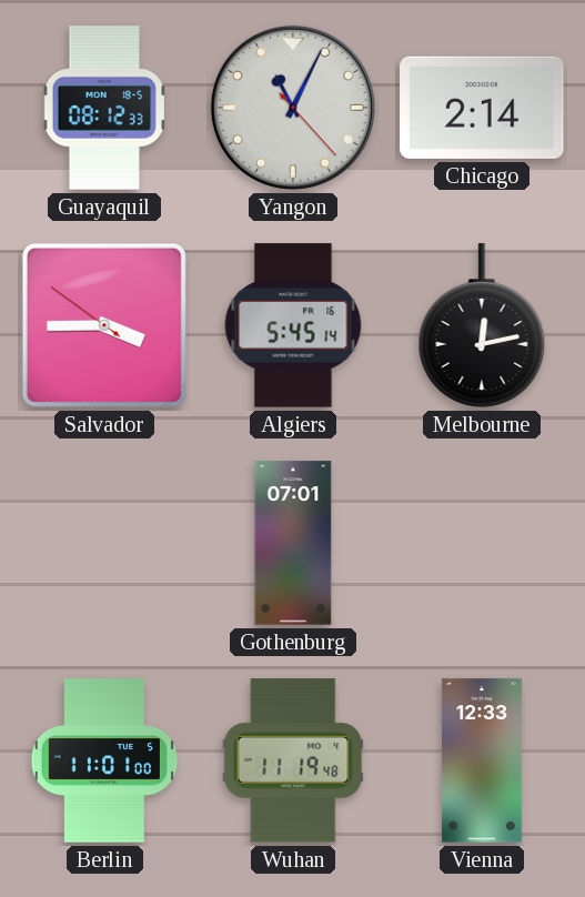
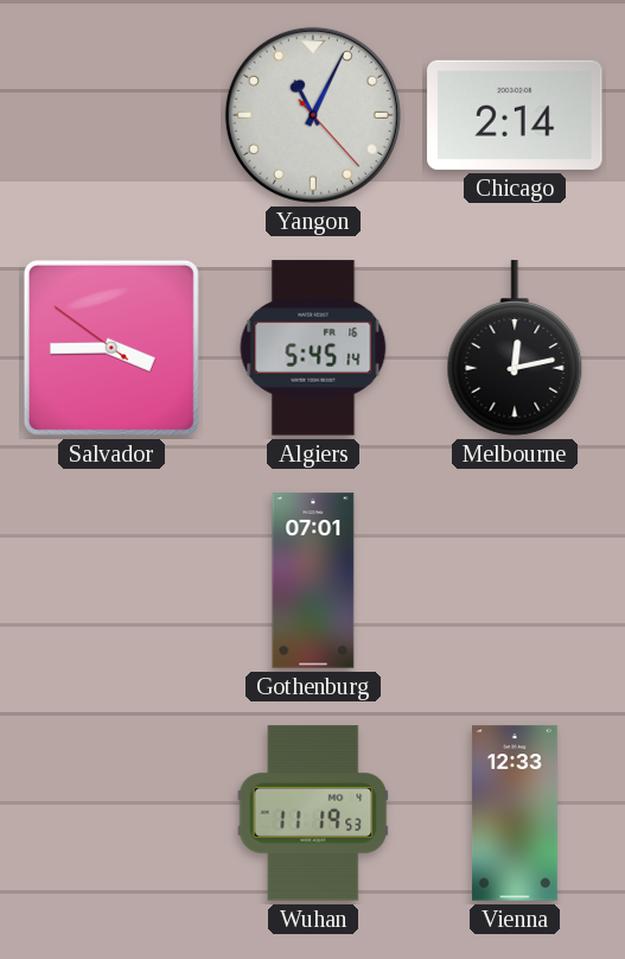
Guayaquil: 08:12 -> none (104, 108)
Berlin: 11:01 -> none (104, 760)
Wuhan: 11:19:48 -> 11:19:53 (313, 813)
